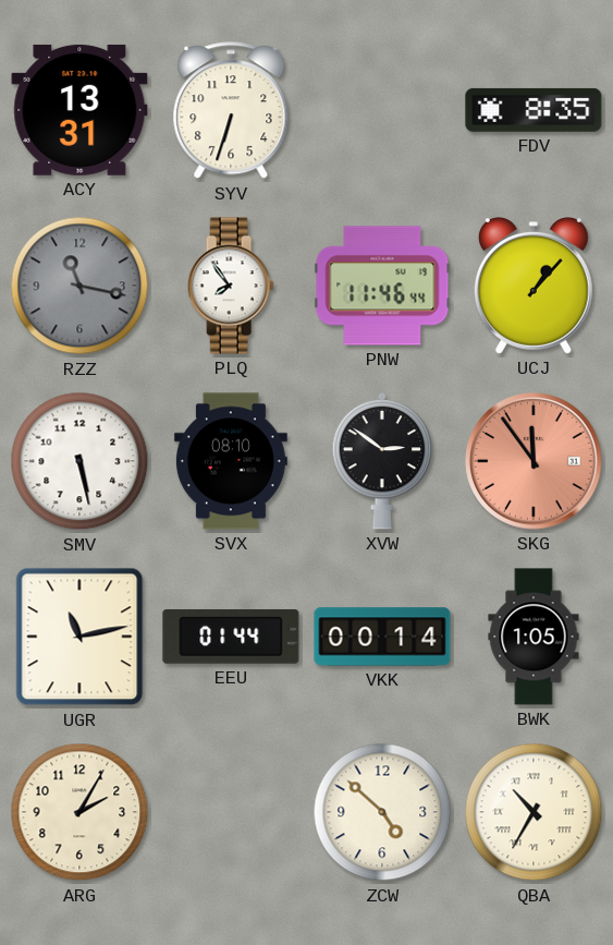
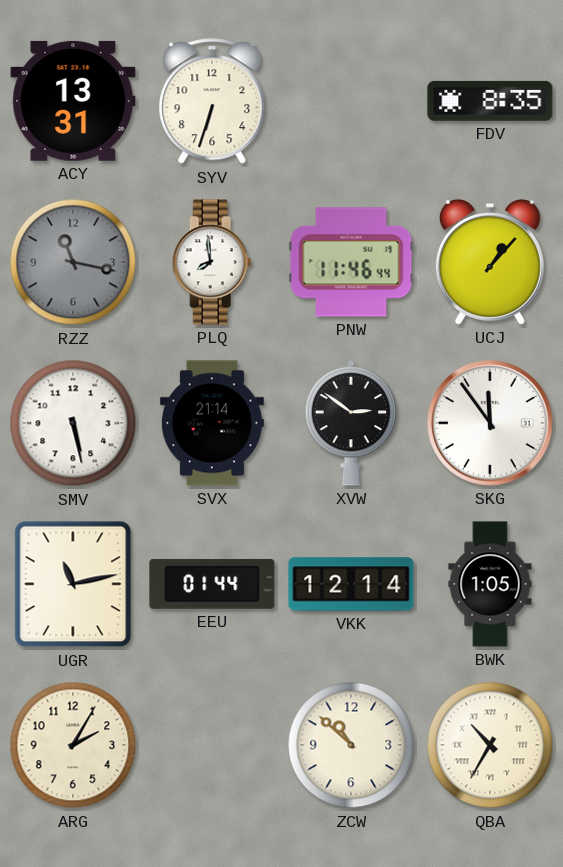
PLQ: 7:54 -> 7:59 (212, 262)
SVX: 08:10 -> 21:14 (212, 423)
SKG dial: salmon -> white (490, 423)
VKK: 00:14 -> 12:14 (351, 584)
ZCW: 4:52 -> 10:52 (351, 745)
